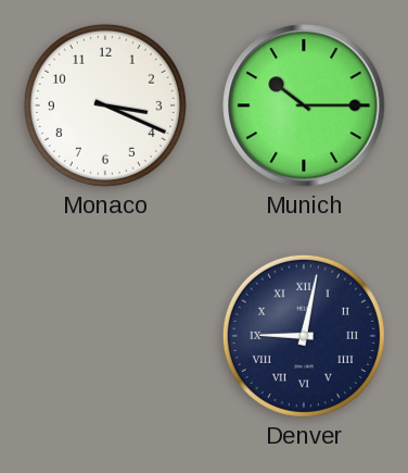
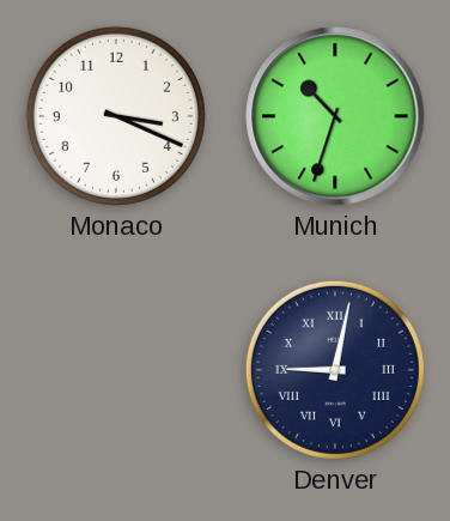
Munich: 10:15 -> 10:33 (335, 116)
